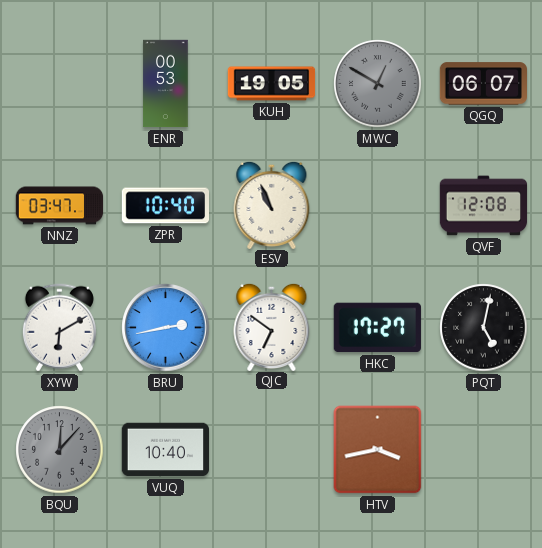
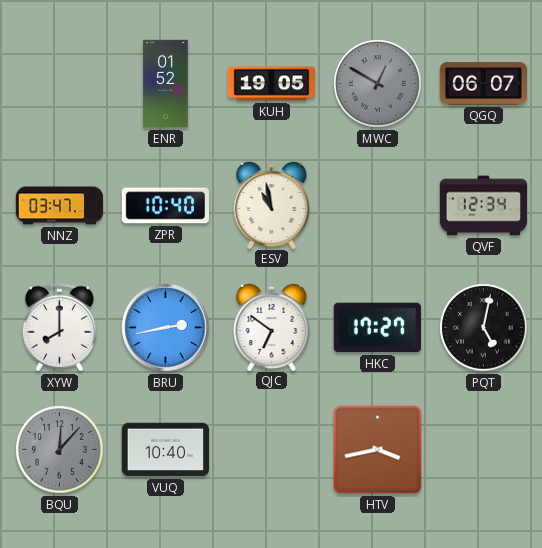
ENR: 00:53 -> 01:52 (166, 84)
ESV: 10:56 -> 10:58 (272, 204)
QVF: 12:08 -> 12:34 (484, 206)
XYW: 6:10 -> 8:00 (59, 328)
